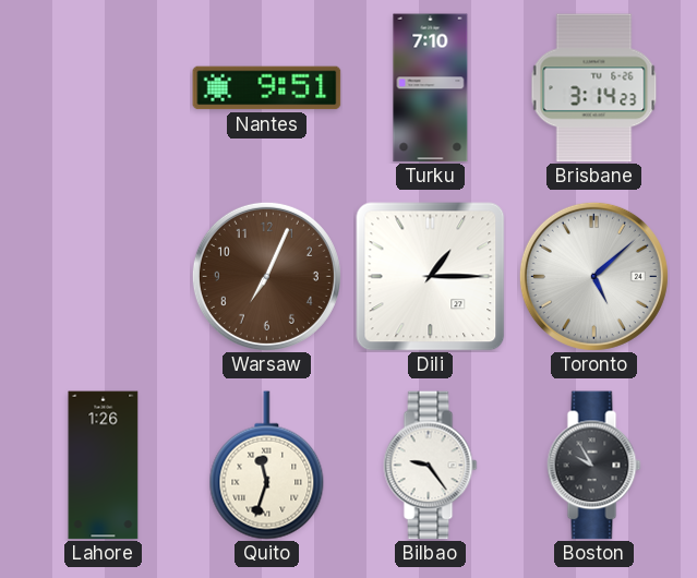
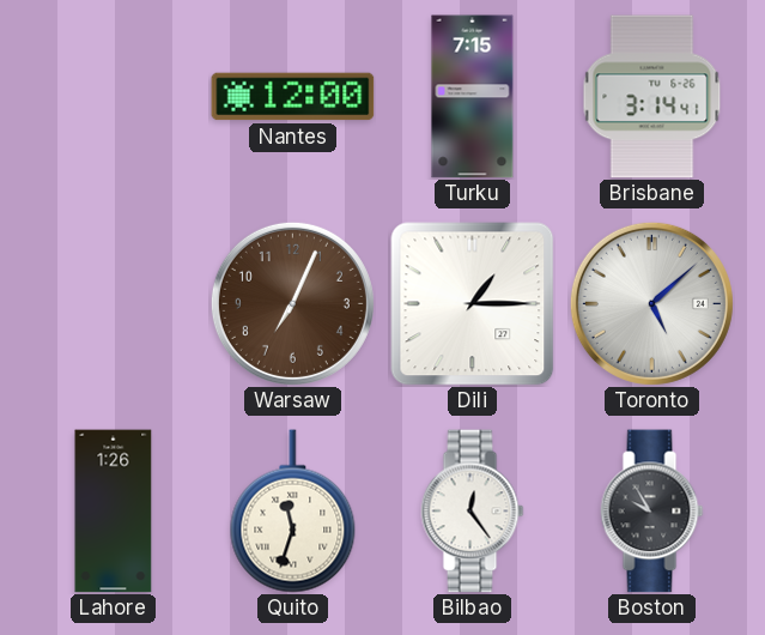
Nantes: 9:51 -> 12:00 (293, 97)
Turku: 7:10 -> 7:15 (473, 97)
Brisbane: 3:14:23 -> 3:14:41 (652, 97)
Bilbao: 9:24 -> 12:24 (473, 512)
